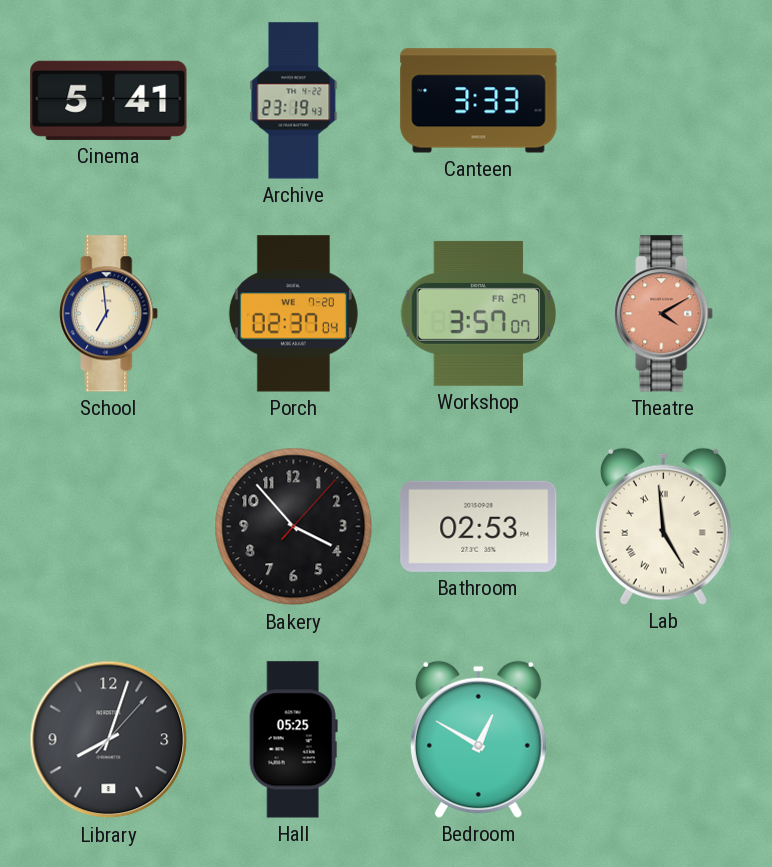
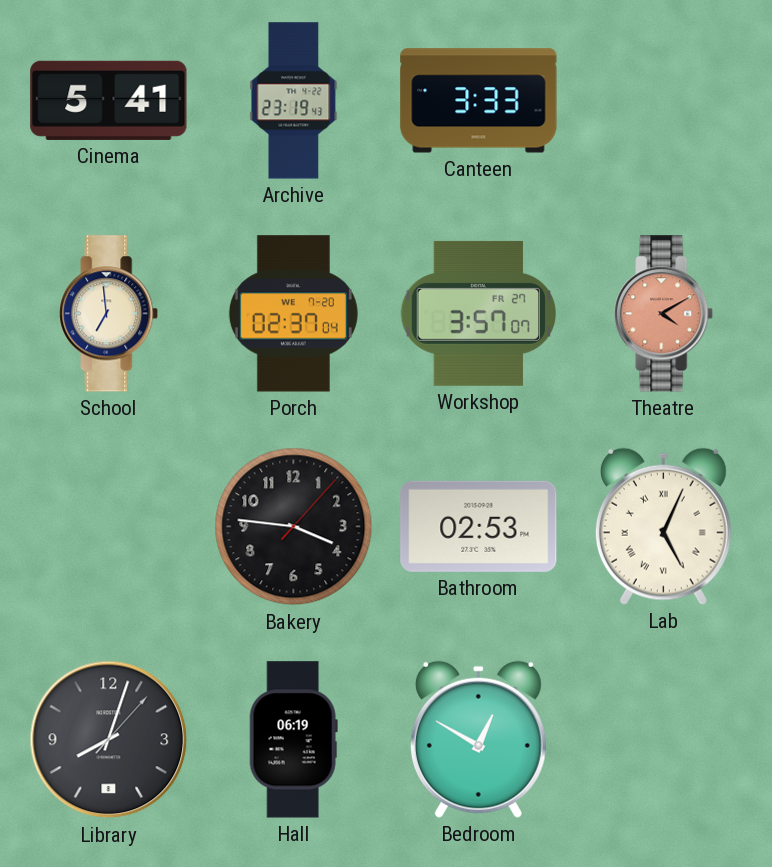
Bakery: 3:53 -> 3:46 (294, 527)
Lab: 4:59 -> 5:04 (663, 526)
Hall: 05:25 -> 06:19 (293, 740)
